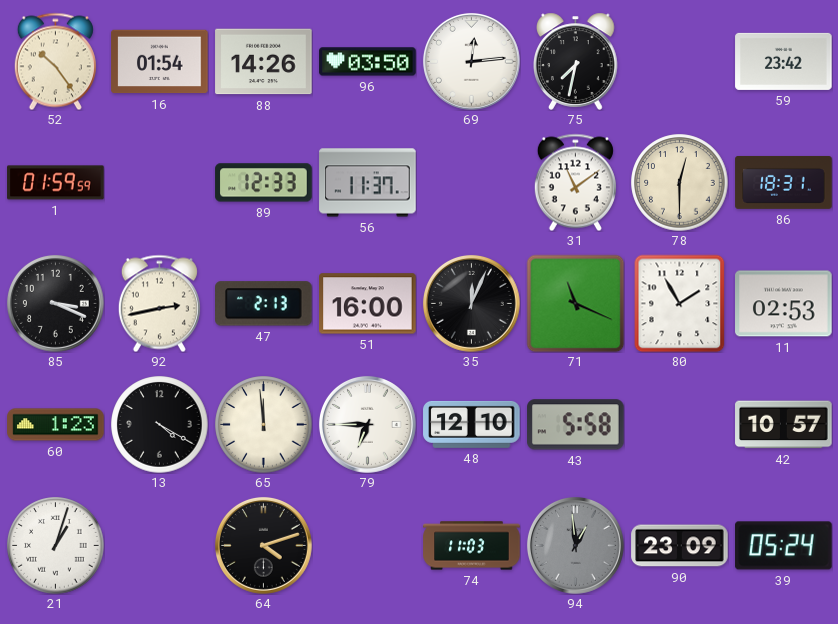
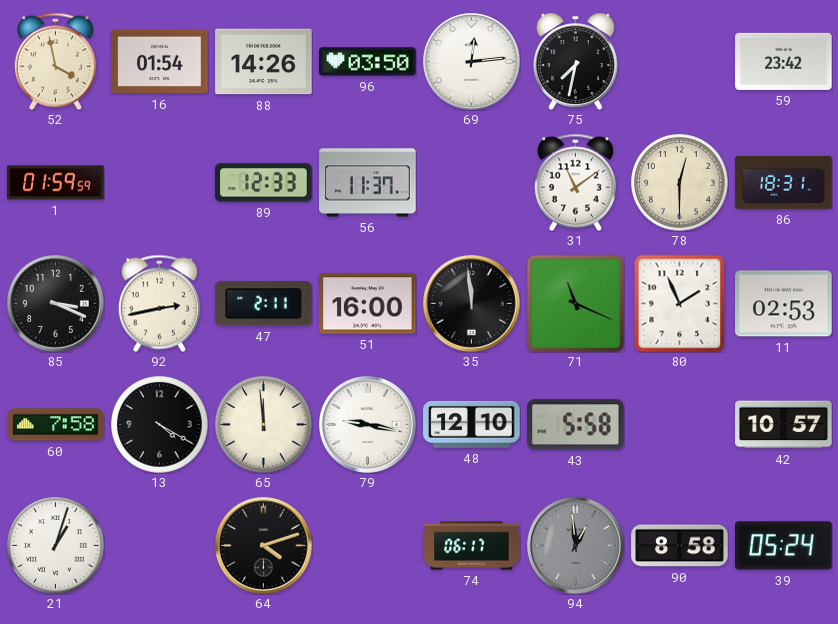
52: 10:24 -> 3:58 (55, 61)
47: 2:13 -> 2:11 (264, 304)
35: 12:04 -> 11:59 (471, 303)
80: 1:55 -> 1:56 (680, 303)
60: 1:23 -> 7:58 (56, 425)
79: 6:45 -> 9:17 (367, 424)
74: 11:03 -> 06:17 (472, 546)
90: 23:09 -> 8:58 (680, 546)
